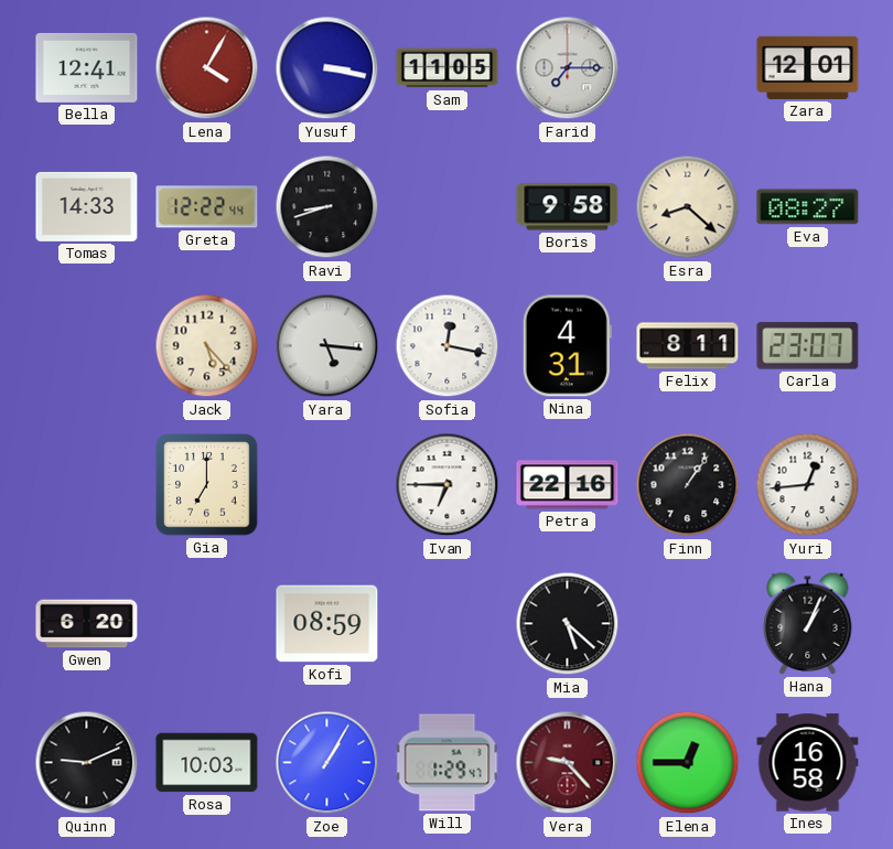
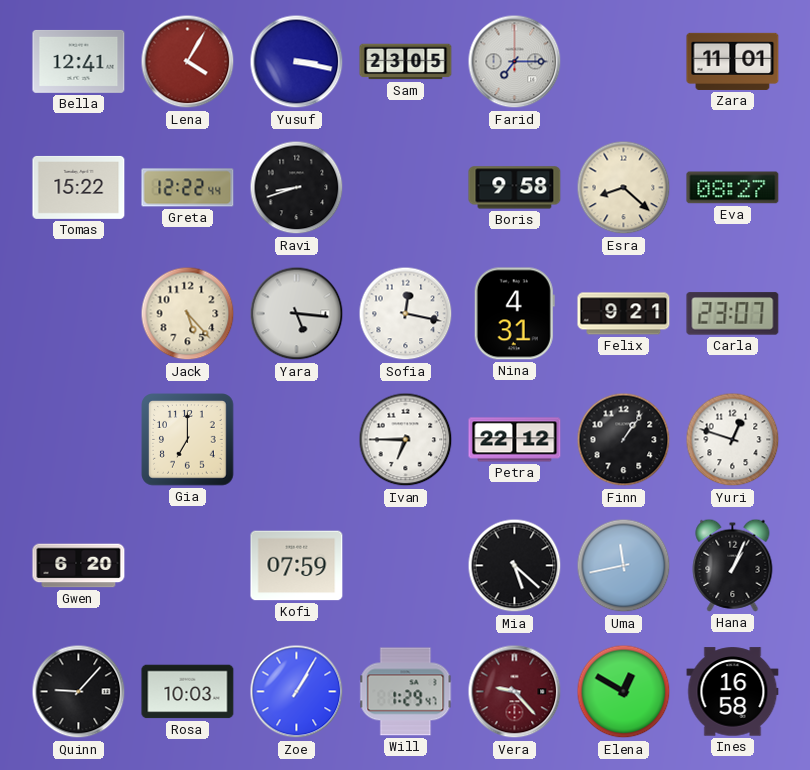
Sam: 11:05 -> 23:05 (406, 62)
Zara: 12:01 -> 11:01 (733, 61)
Tomas: 14:33 -> 15:22 (79, 187)
Felix: 8:11 -> 9:21 (624, 314)
Petra: 22:16 -> 22:12 (515, 440)
Yuri: 12:44 -> 12:48 (733, 440)
Kofi: 08:59 -> 07:59 (297, 566)
Uma: none -> 11:43 (624, 566)
Quinn: 9:11 -> 9:07 (79, 692)
Elena: 12:45 -> 12:50 (624, 692)
